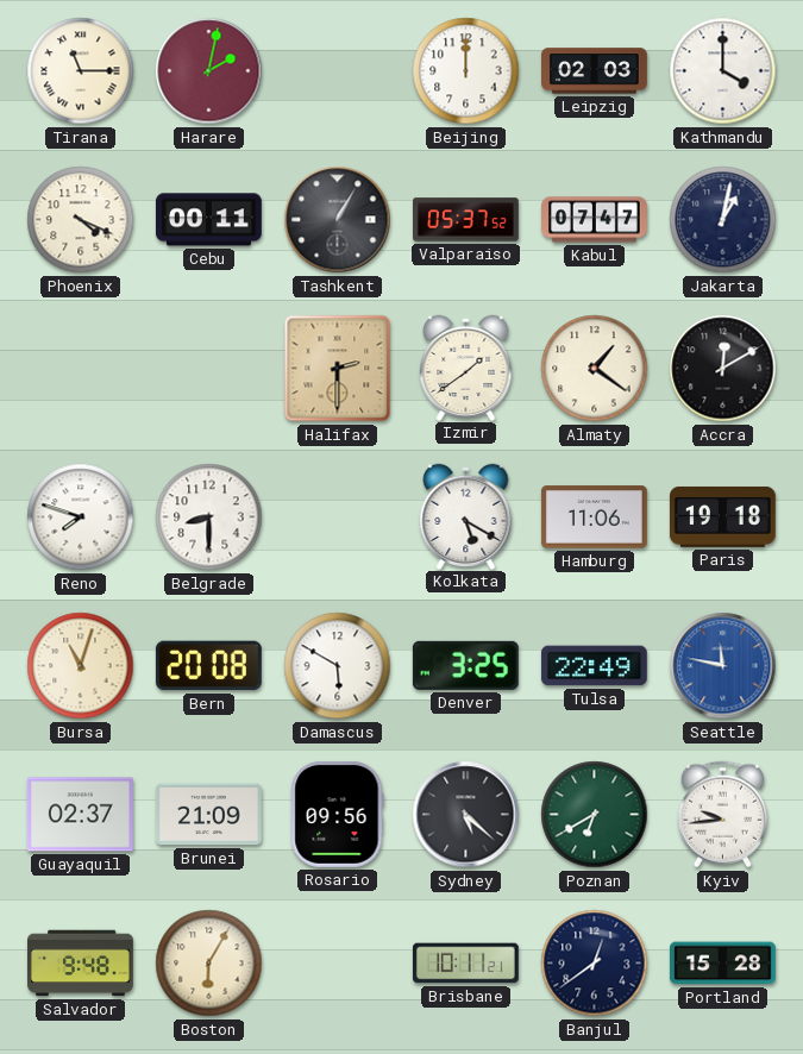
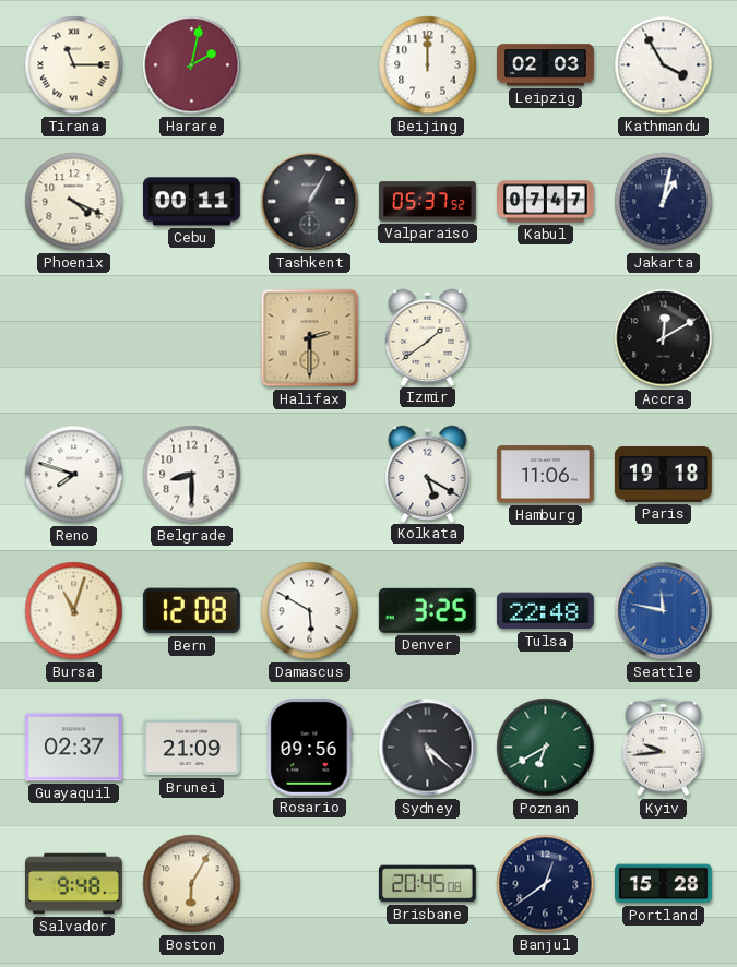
Kathmandu: 4:00 -> 3:55 (664, 65)
Almaty: 1:21 -> none (595, 369)
Bern: 20:08 -> 12:08 (191, 611)
Tulsa: 22:49 -> 22:48 (545, 611)
Brisbane: 10:11 -> 20:45 (427, 884)
